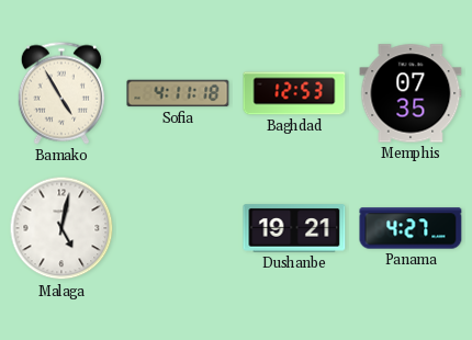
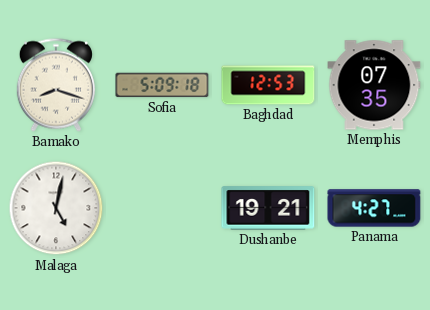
Bamako: 4:55 -> 8:18 (56, 85)
Sofia: 4:11 -> 5:09 (162, 85)
